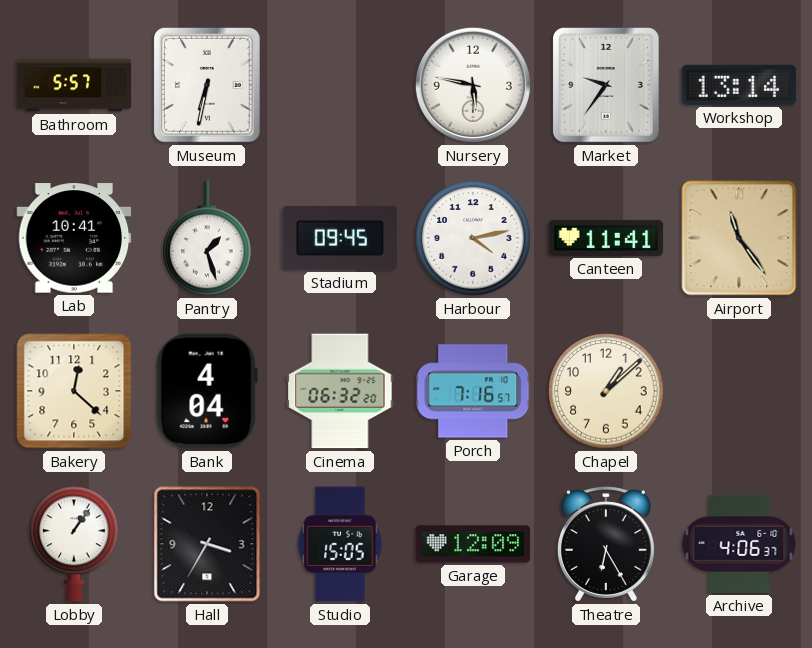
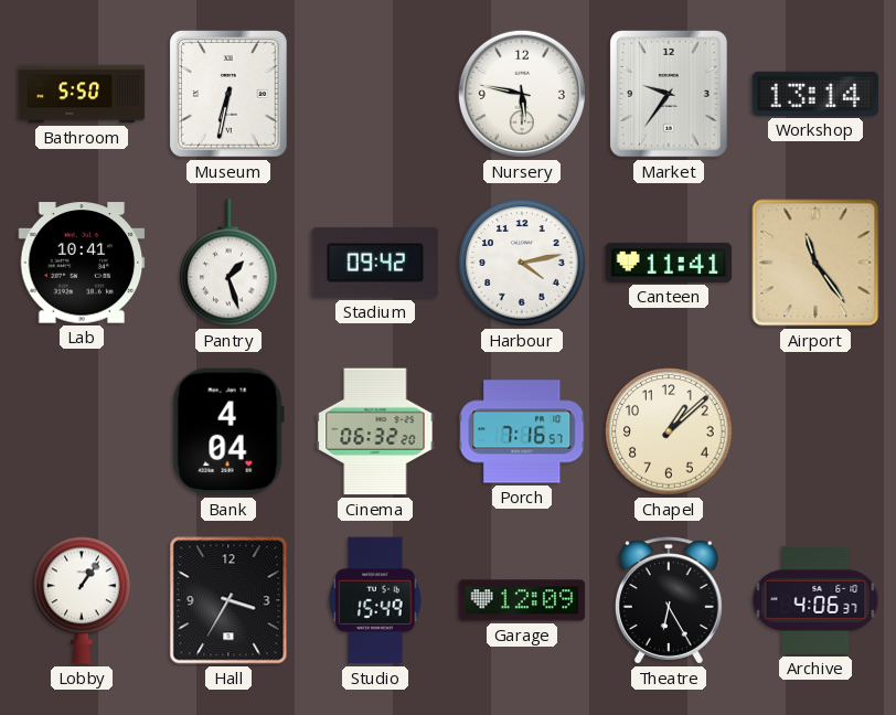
Bathroom: 5:57 -> 5:50 (82, 94)
Stadium: 09:45 -> 09:42 (375, 263)
Bakery: 12:22 -> none (74, 391)
Studio: 15:05 -> 15:49 (375, 600)
